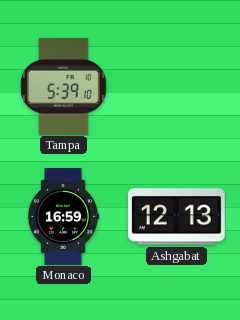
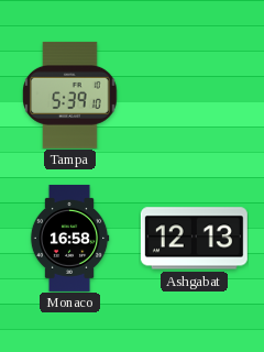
Monaco: 16:59 -> 16:58 (69, 238)
